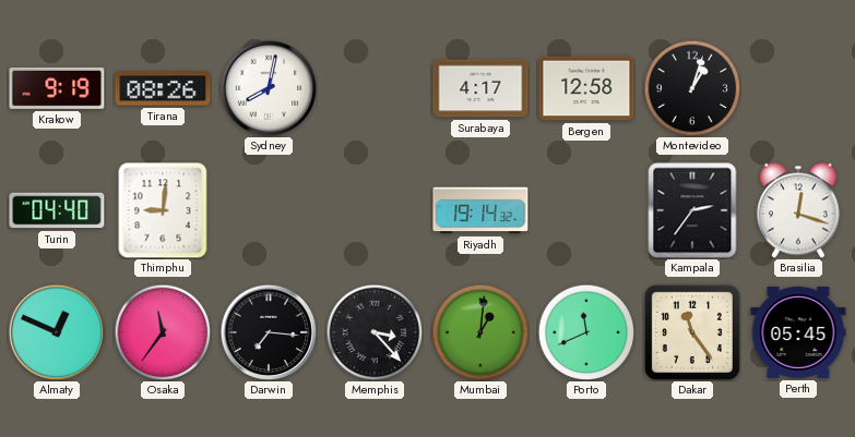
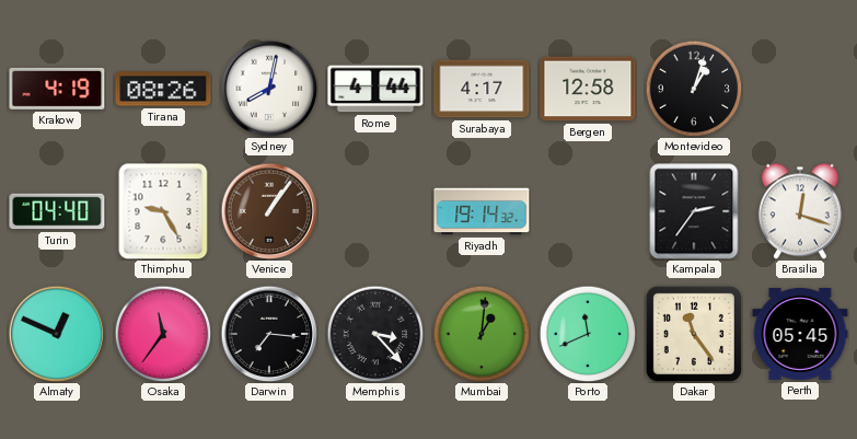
Krakow: 9:19 -> 4:19 (57, 89)
Rome: none -> 4:44 (375, 89)
Thimphu: 9:01 -> 9:25 (163, 211)
Venice: none -> 1:06 (269, 211)
